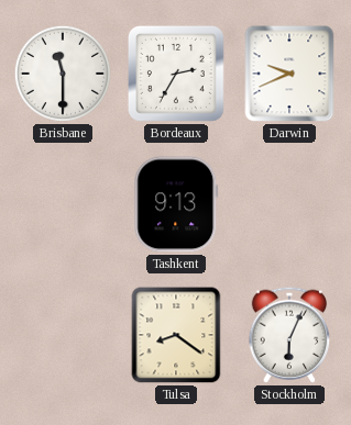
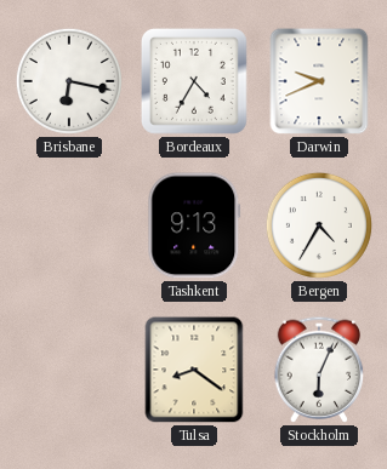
Brisbane: 11:30 -> 6:17 (69, 81)
Bordeaux: 2:35 -> 4:35 (194, 81)
Bergen: none -> 4:35 (319, 225)
